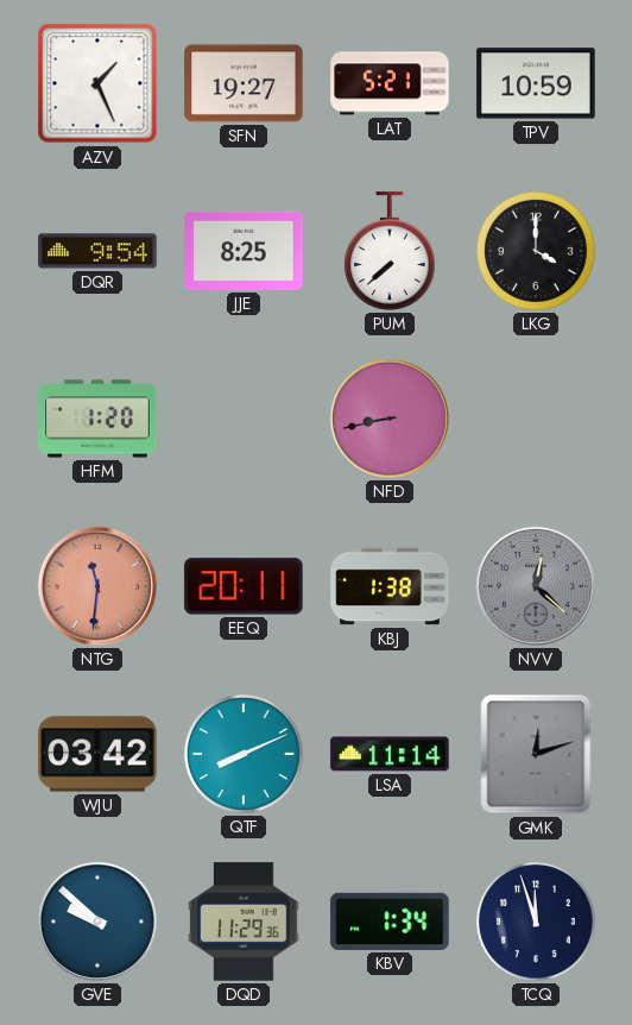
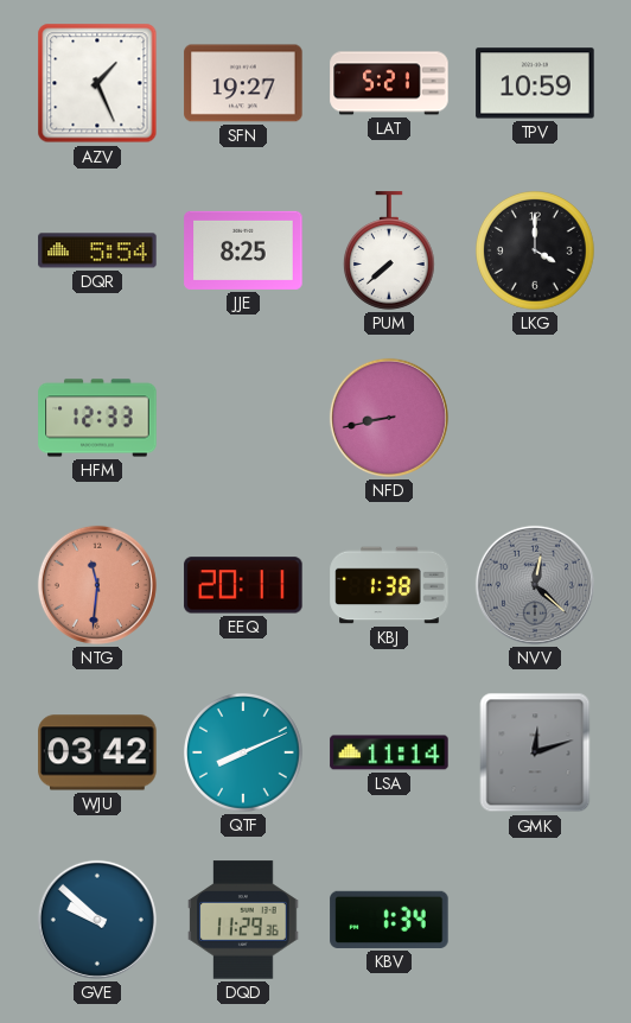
DQR: 9:54 -> 5:54 (97, 250)
HFM: 1:20 -> 12:33 (97, 418)
TCQ: 11:57 -> none (537, 923)
